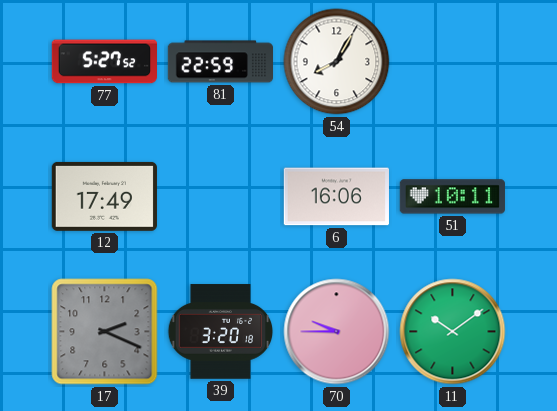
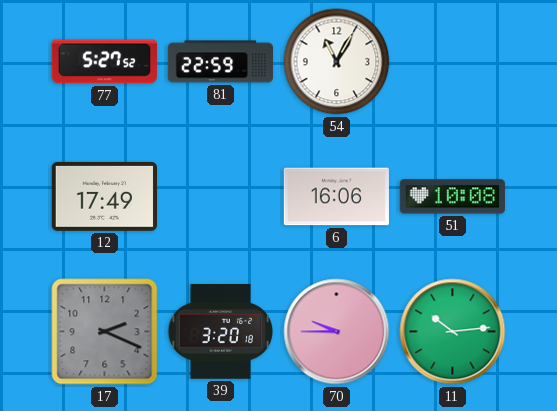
54: 8:05 -> 11:05 (337, 62)
51: 10:11 -> 10:08 (452, 197)
11: 10:09 -> 10:14 (453, 332)
